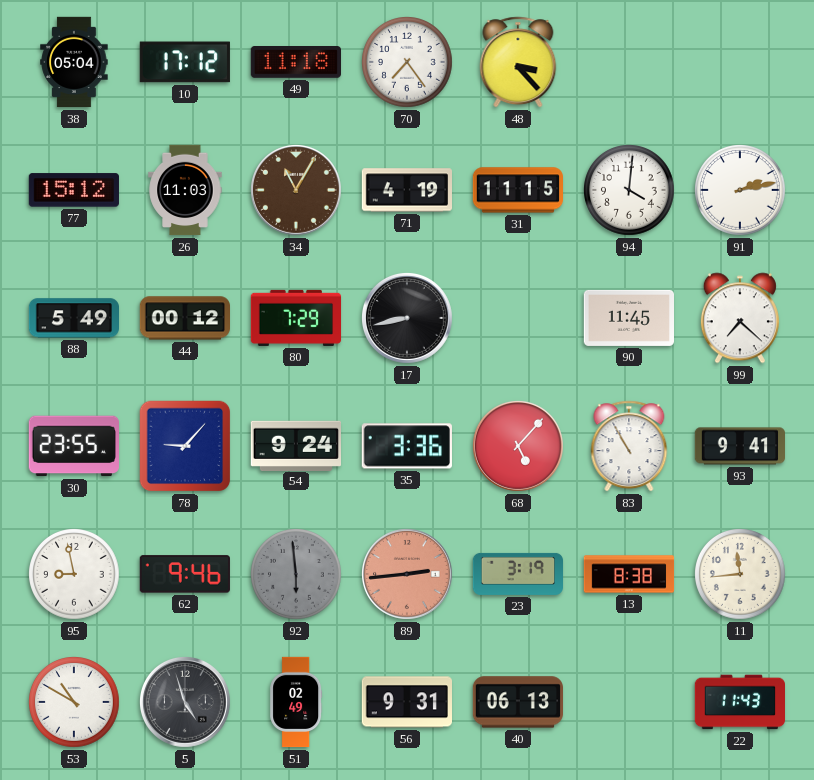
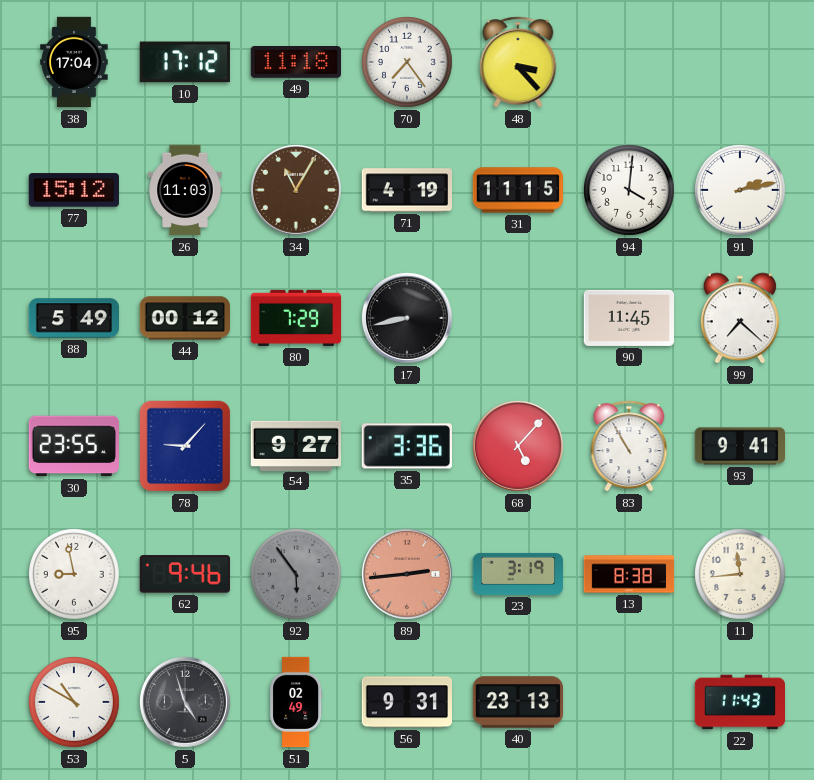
38: 05:04 -> 17:04 (74, 62)
54: 9:24 -> 9:27 (295, 445)
92: 5:59 -> 5:54 (297, 575)
40: 06:13 -> 23:13 (517, 702)
